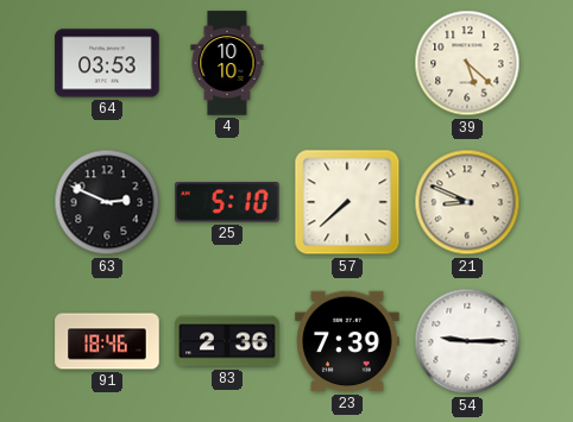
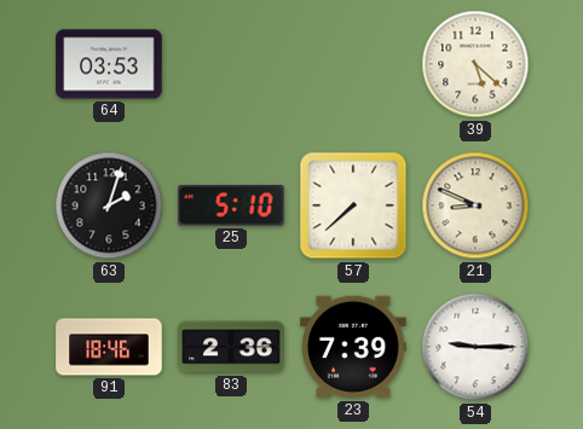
4: 10:10 -> none (227, 63)
63: 2:49 -> 2:03 (109, 205)
